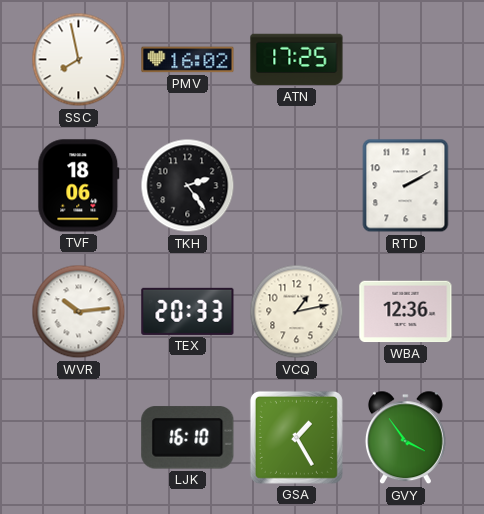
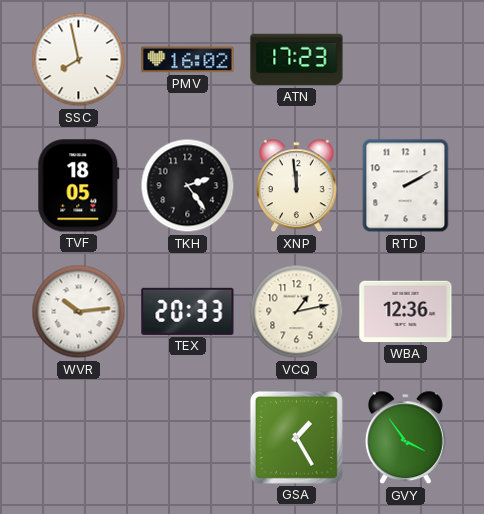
ATN: 17:25 -> 17:23 (297, 60)
TVF: 18:06 -> 18:05 (79, 186)
XNP: none -> 11:59 (296, 186)
LJK: 16:10 -> none (188, 438)
